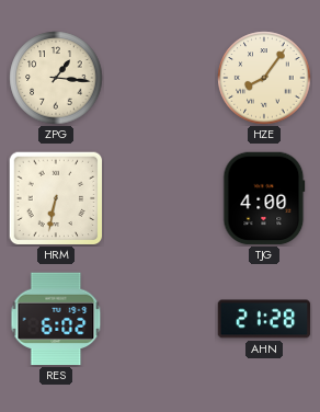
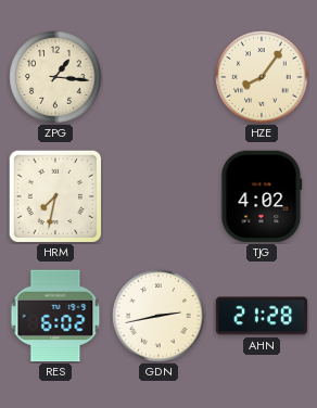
HRM: 6:32 -> 7:32 (55, 196)
TJG: 4:00 -> 4:02 (262, 196)
GDN: none -> 2:43 (158, 316)
